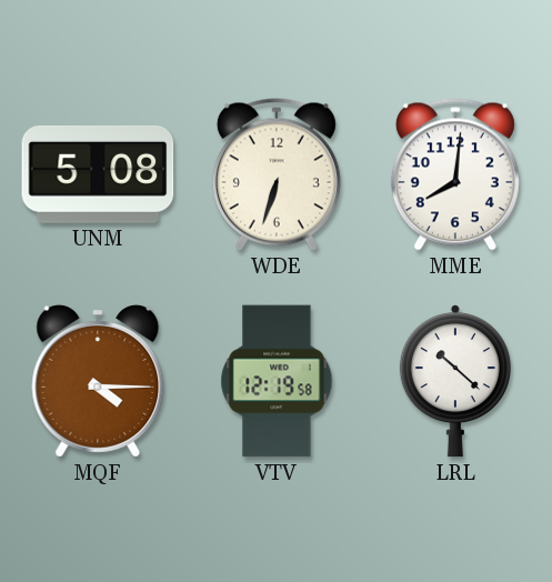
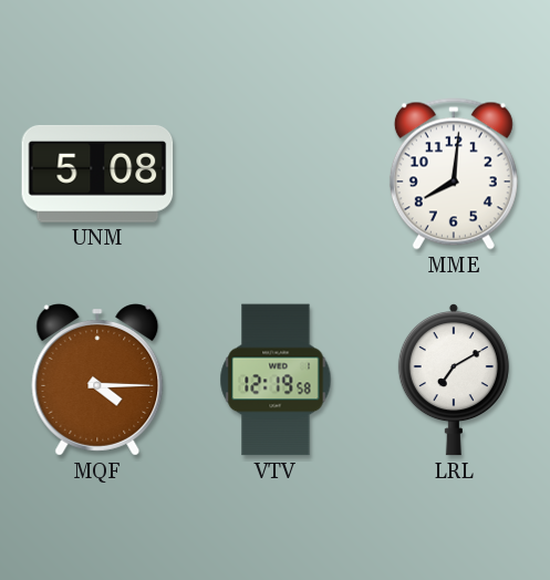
WDE: 6:33 -> none (277, 174)
LRL: 10:22 -> 7:10 (454, 381)
